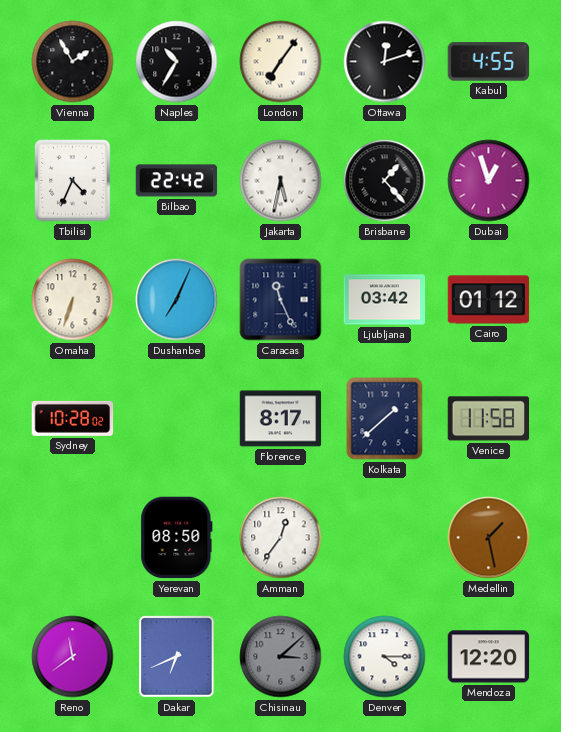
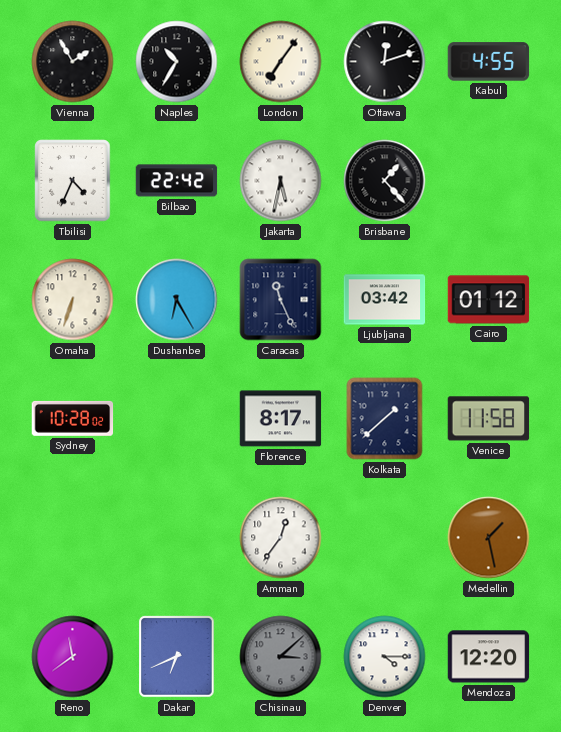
Dubai: 12:57 -> none (489, 181)
Dushanbe: 7:04 -> 6:25 (177, 300)
Yerevan: 08:50 -> none (177, 538)
